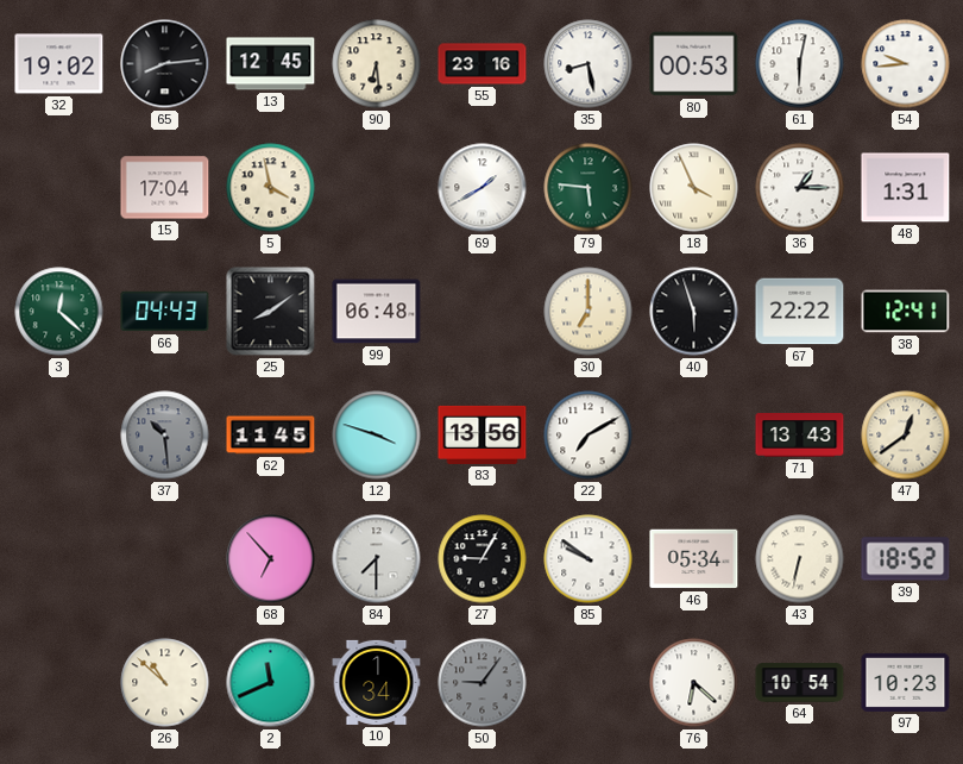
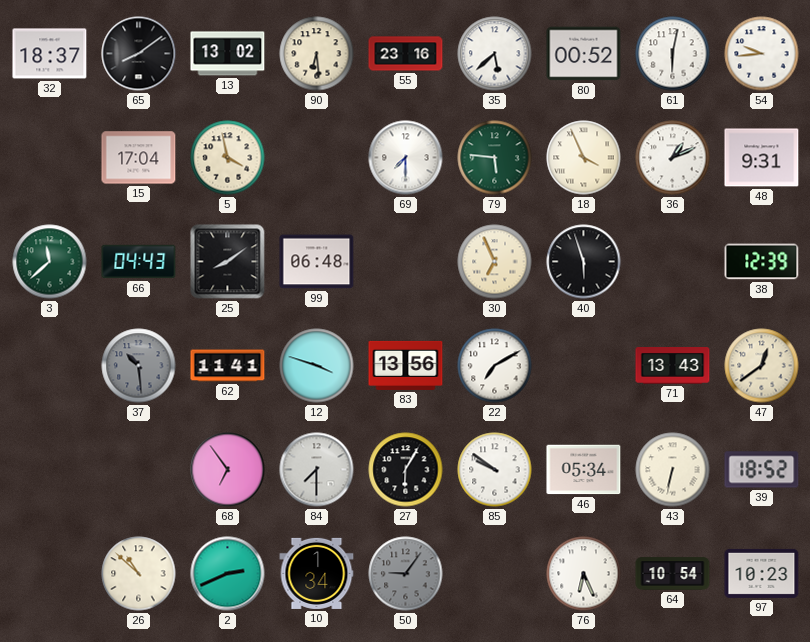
32: 19:02 -> 18:37 (50, 54)
65: 8:14 -> 8:09 (139, 54)
13: 12:45 -> 13:02 (228, 54)
35: 8:28 -> 5:38 (495, 54)
80: 00:53 -> 00:52 (584, 54)
69: 1:40 -> 7:30 (406, 158)
36: 1:15 -> 1:11 (673, 158)
48: 1:31 -> 9:31 (762, 158)
3: 12:22 -> 11:38 (50, 262)
30: 7:00 -> 6:56 (495, 262)
67: 22:22 -> none (800, 312)
38: 12:41 -> 12:39 (762, 262)
62: 11:45 -> 11:41 (228, 366)
68: 6:53 -> 6:54 (228, 470)
27: 9:05 -> 6:05 (406, 470)
2: 11:41 -> 2:41 (228, 574)
76: 6:22 -> 6:26 (584, 574)
